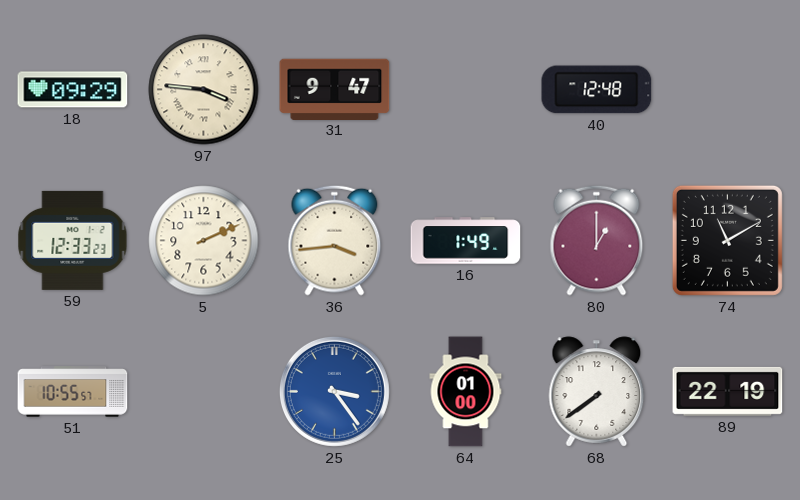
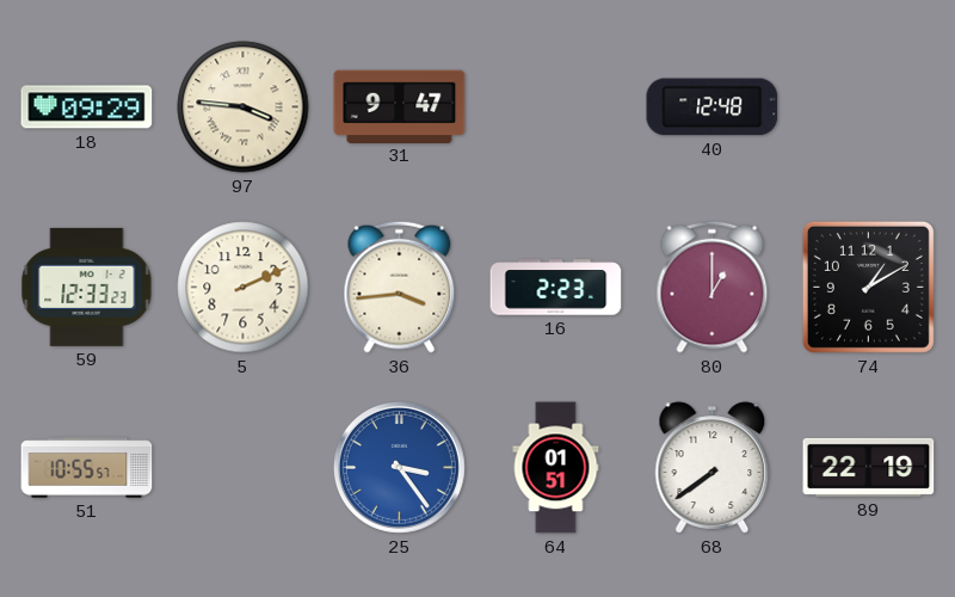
16: 1:49 -> 2:23 (556, 288)
74: 11:10 -> 1:10 (868, 287)
64: 01:00 -> 01:51 (556, 468)
